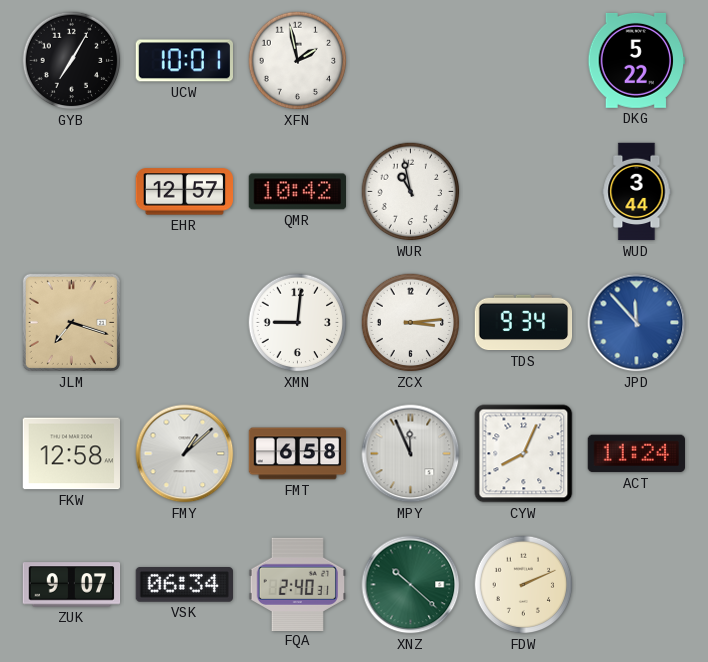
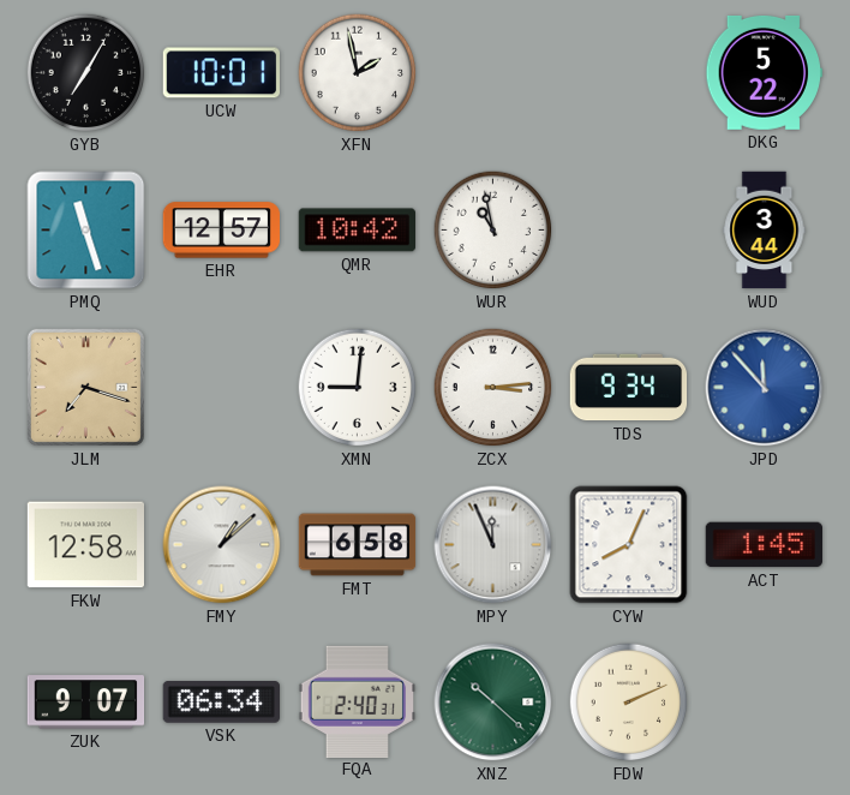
PMQ: none -> 11:27 (86, 231)
ACT: 11:24 -> 1:45 (765, 545)
